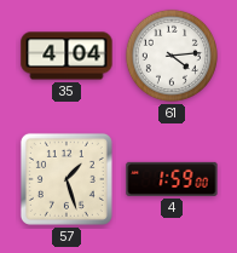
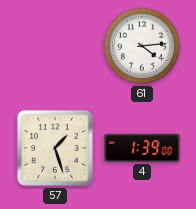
35: 4:04 -> none (67, 56)
4: 1:59 -> 1:39 (142, 148)
